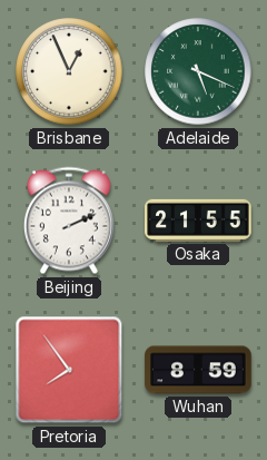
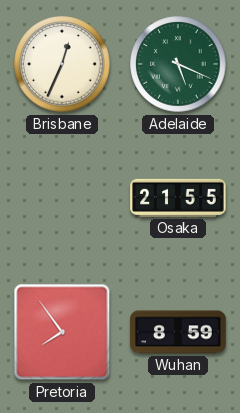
Brisbane: 12:56 -> 12:34 (62, 64)
Beijing: 2:11 -> none (69, 221)
